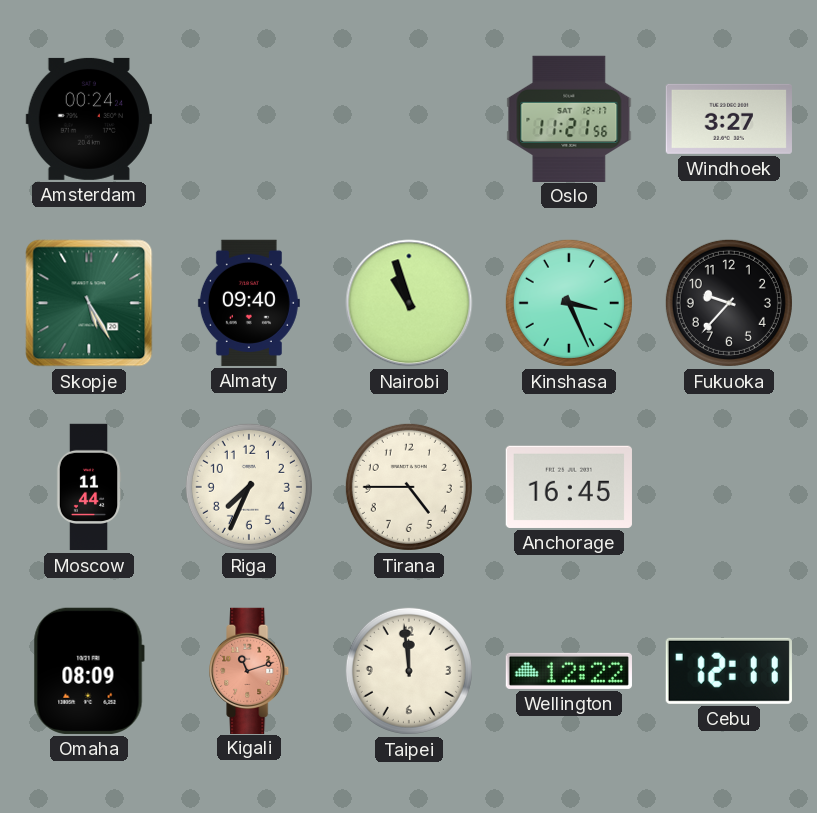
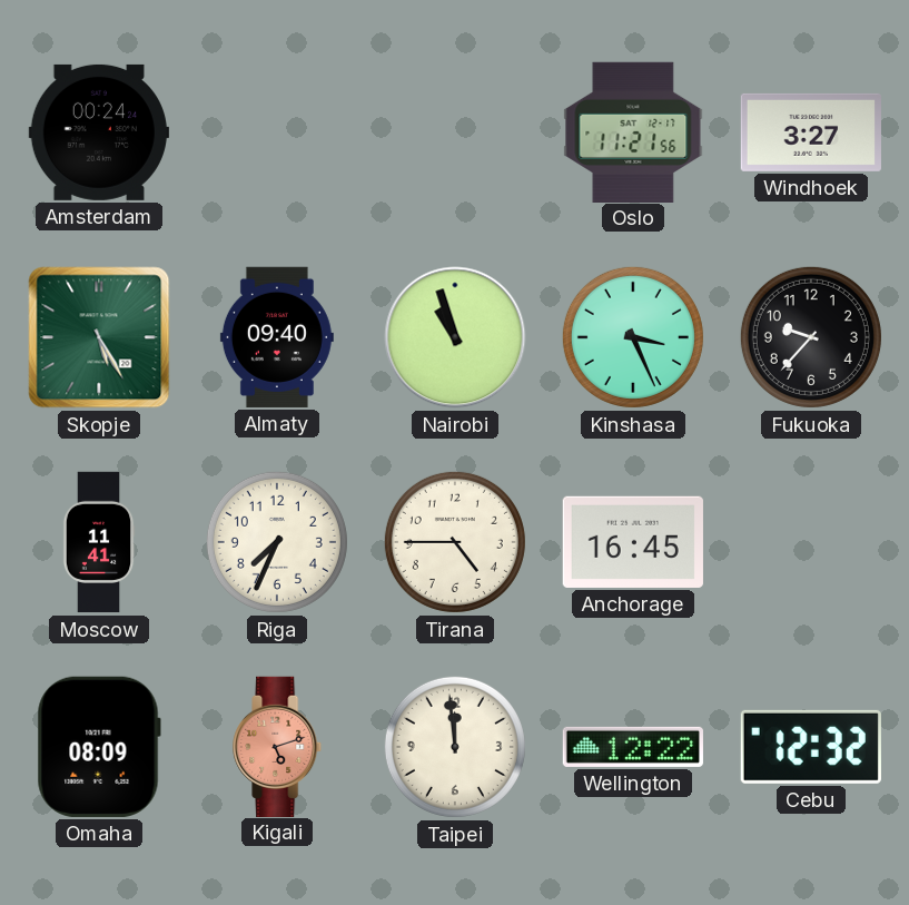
Moscow: 11:44 -> 11:41 (99, 542)
Kigali: 11:12 -> 5:12 (278, 746)
Cebu: 12:11 -> 12:32 (811, 747)
